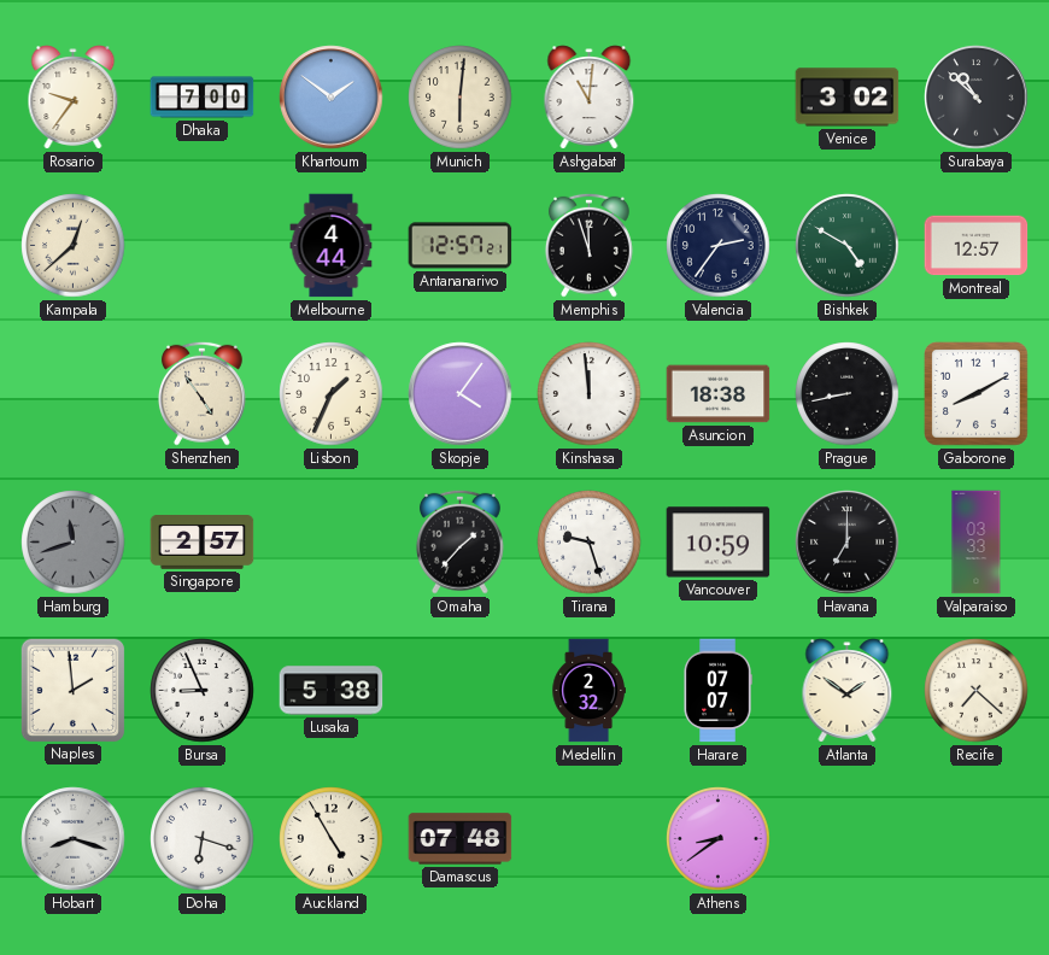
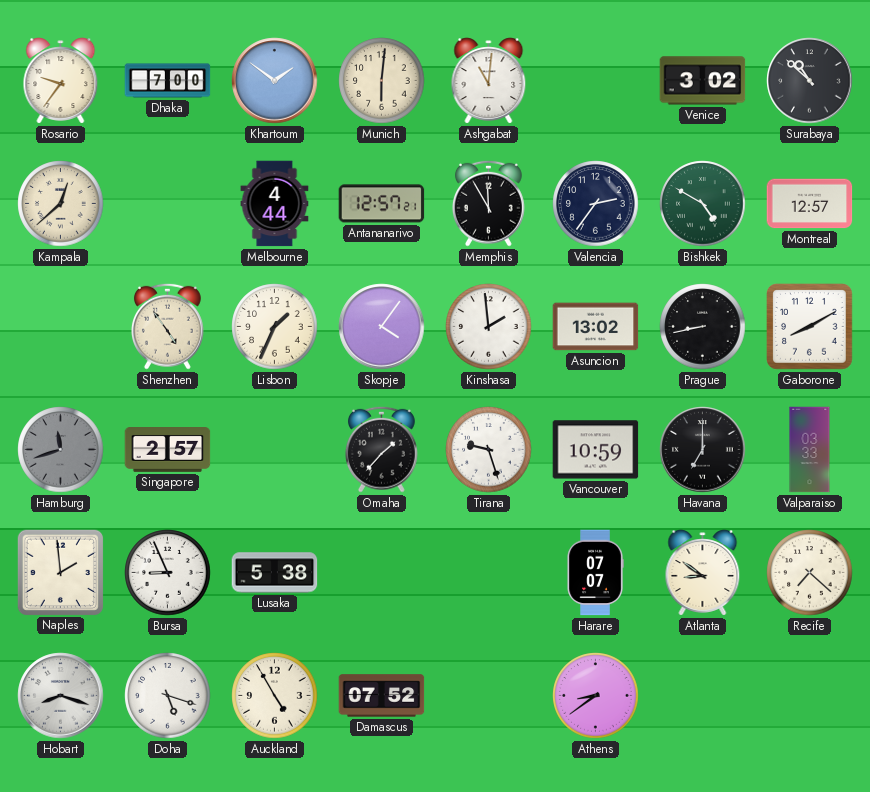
Memphis: 11:57 -> 11:55 (488, 203)
Kinshasa: 11:59 -> 1:59 (489, 327)
Asuncion: 18:38 -> 13:02 (596, 327)
Medellin: 2:32 -> none (588, 691)
Atlanta: 1:51 -> 8:51 (703, 573)
Doha: 6:18 -> 5:18 (168, 696)
Damascus: 07:48 -> 07:52 (382, 696)
